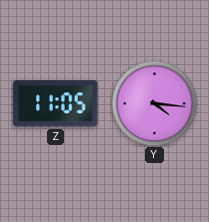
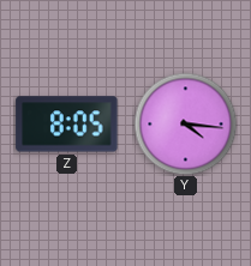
Z: 11:05 -> 8:05 (67, 125)
